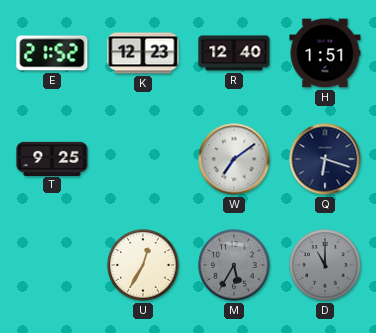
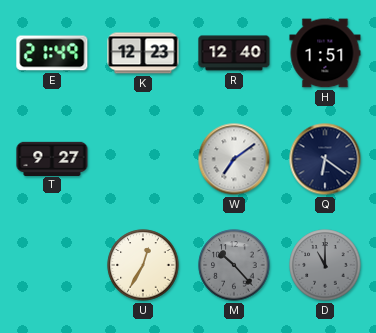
E: 21:52 -> 21:49 (52, 53)
T: 9:25 -> 9:27 (52, 158)
Q: 6:18 -> 6:21 (325, 159)
M: 5:35 -> 10:23 (234, 265)
